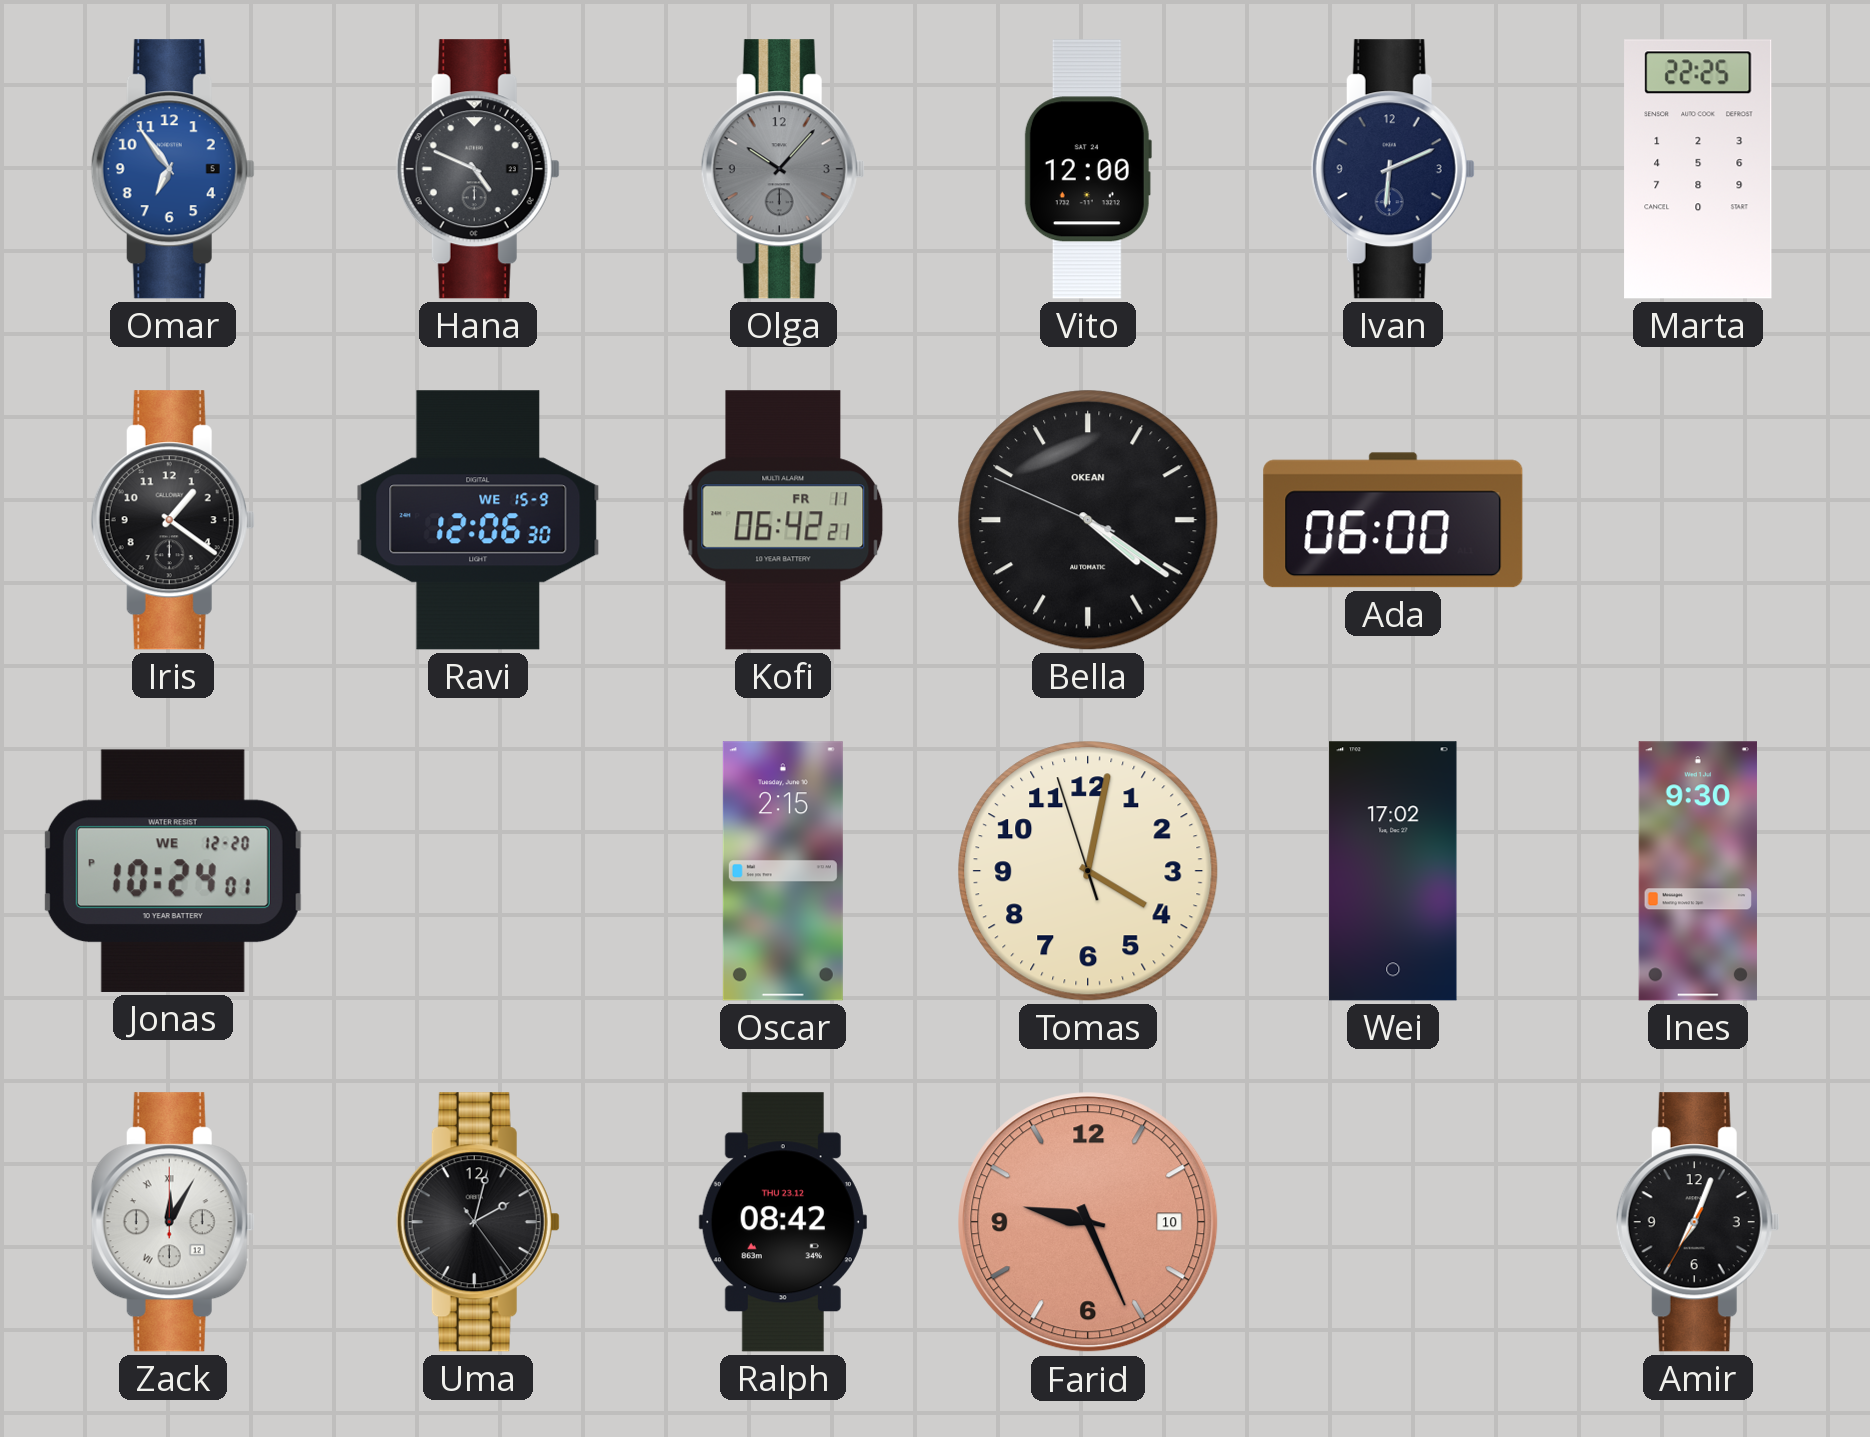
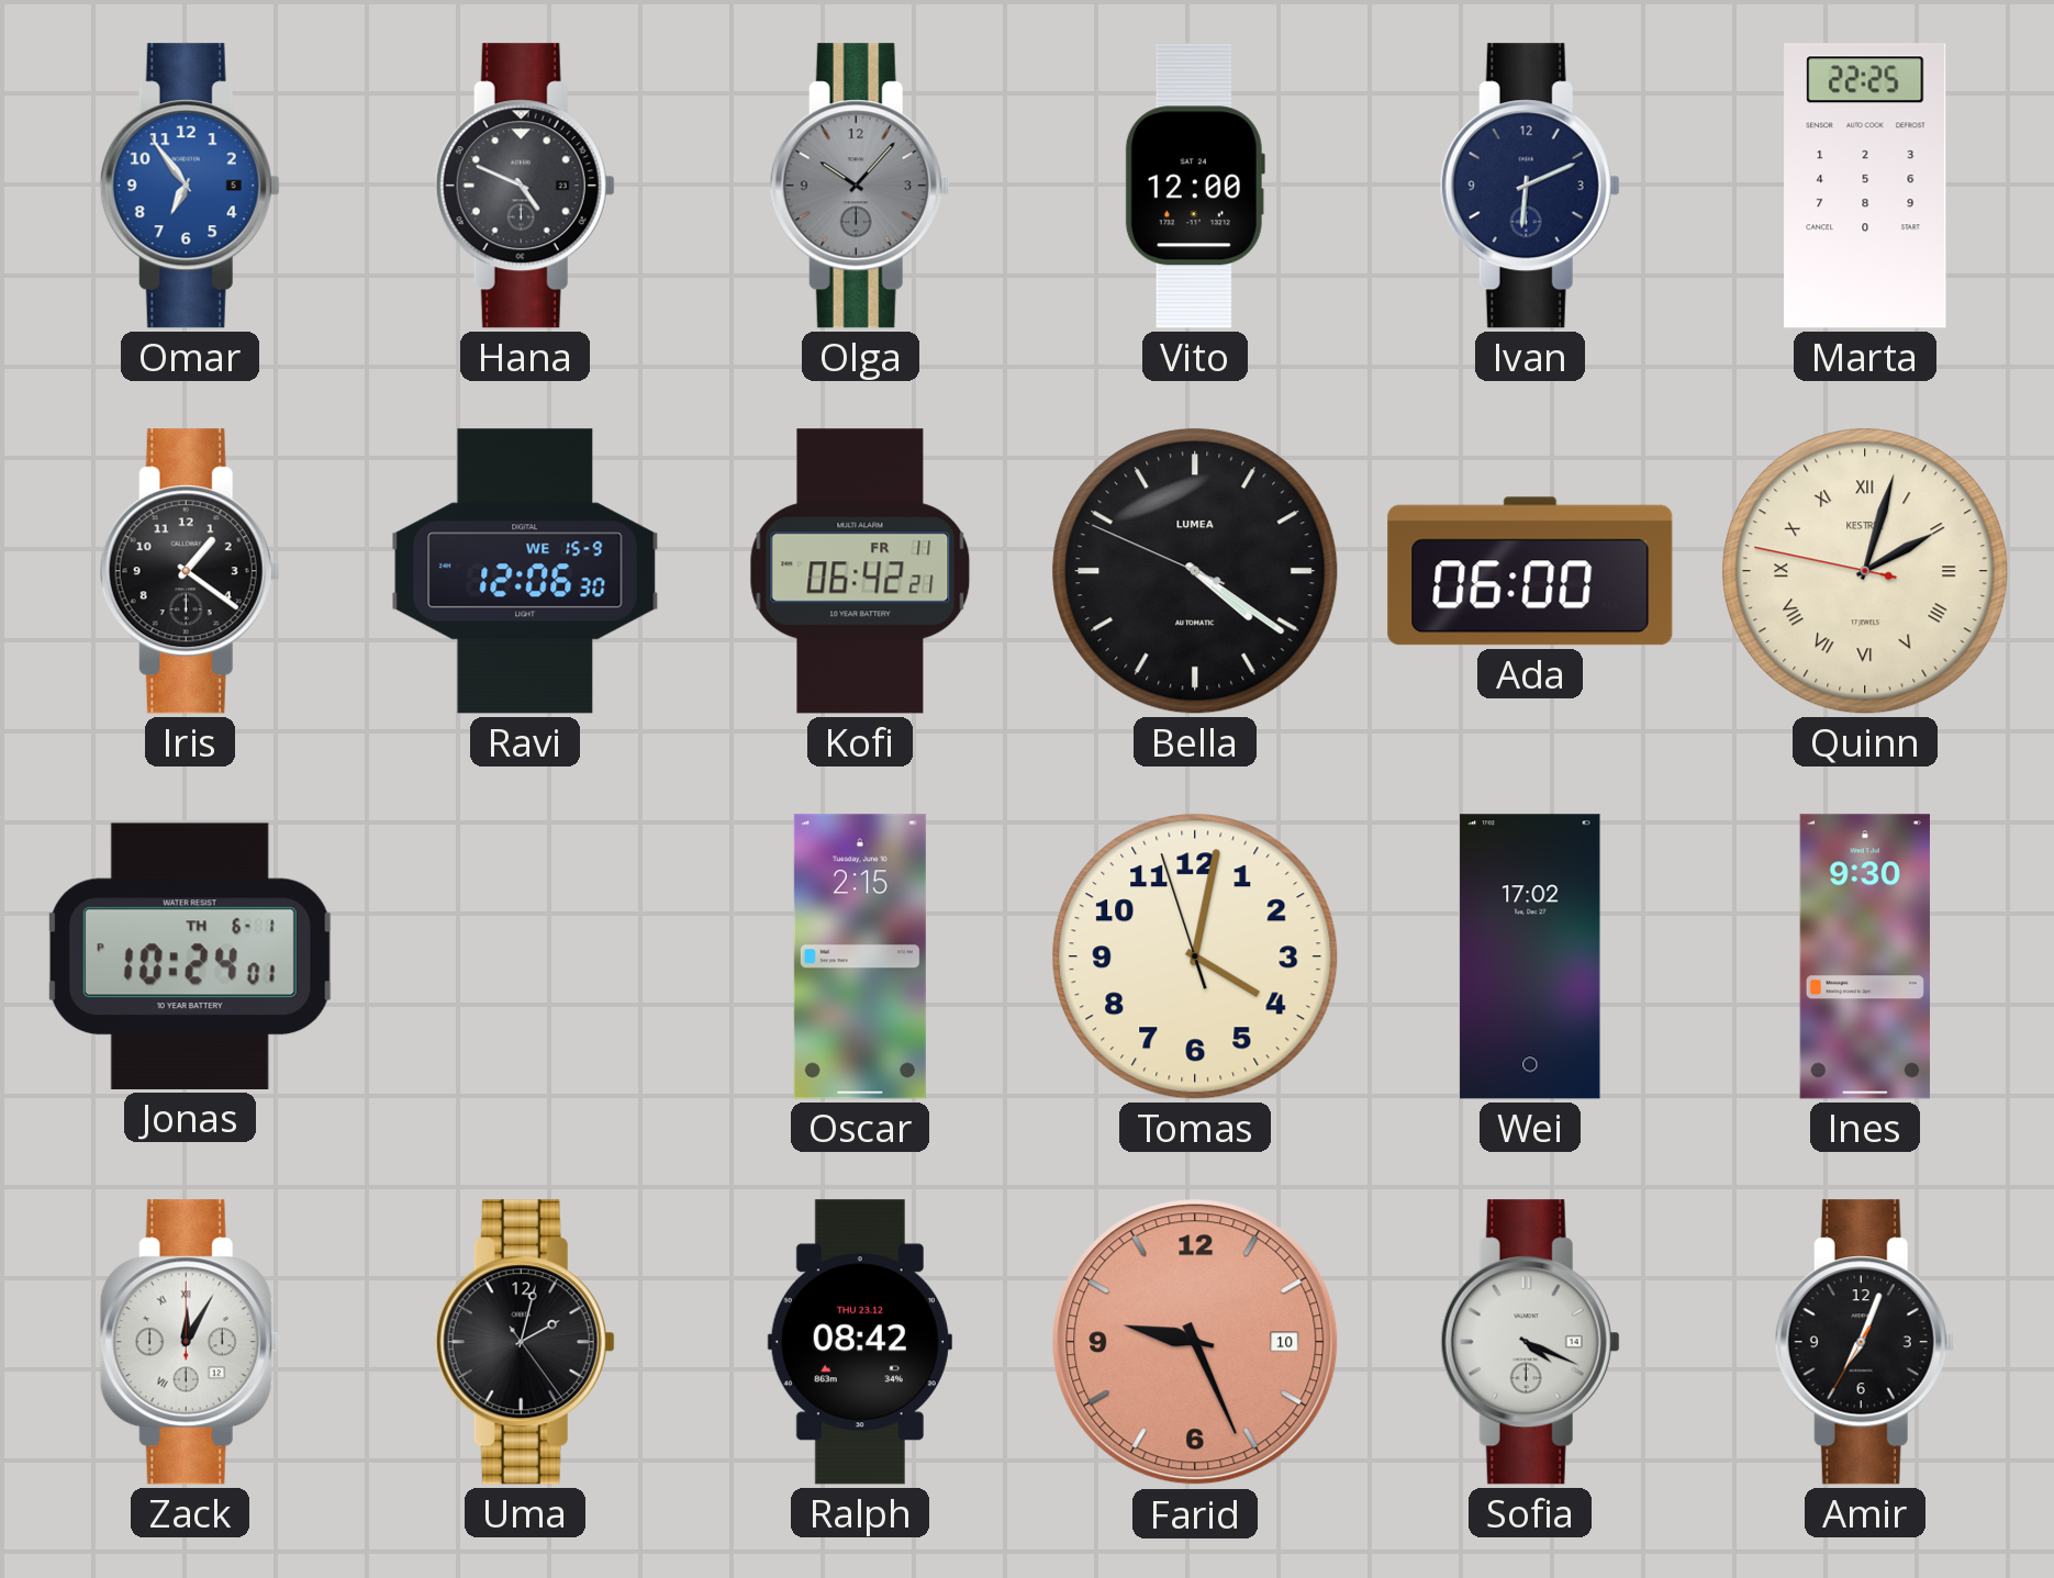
Bella brand: OKEAN -> LUMEA (1195, 571)
Quinn: none -> 2:02 (1865, 571)
Jonas date: WE 12-20 -> TH 6-1 (190, 956)
Sofia: none -> 4:19 (1530, 1342)
